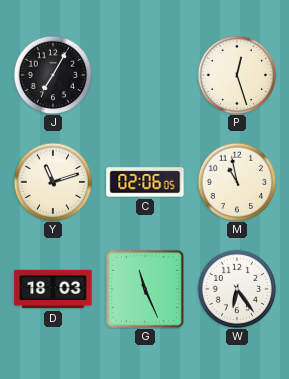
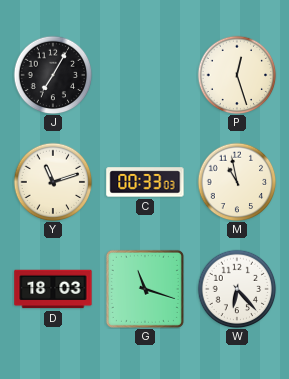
C: 02:06 -> 00:33 (145, 182)
G: 11:26 -> 11:18 (145, 289)
W: 6:24 -> 6:23 (237, 289)
